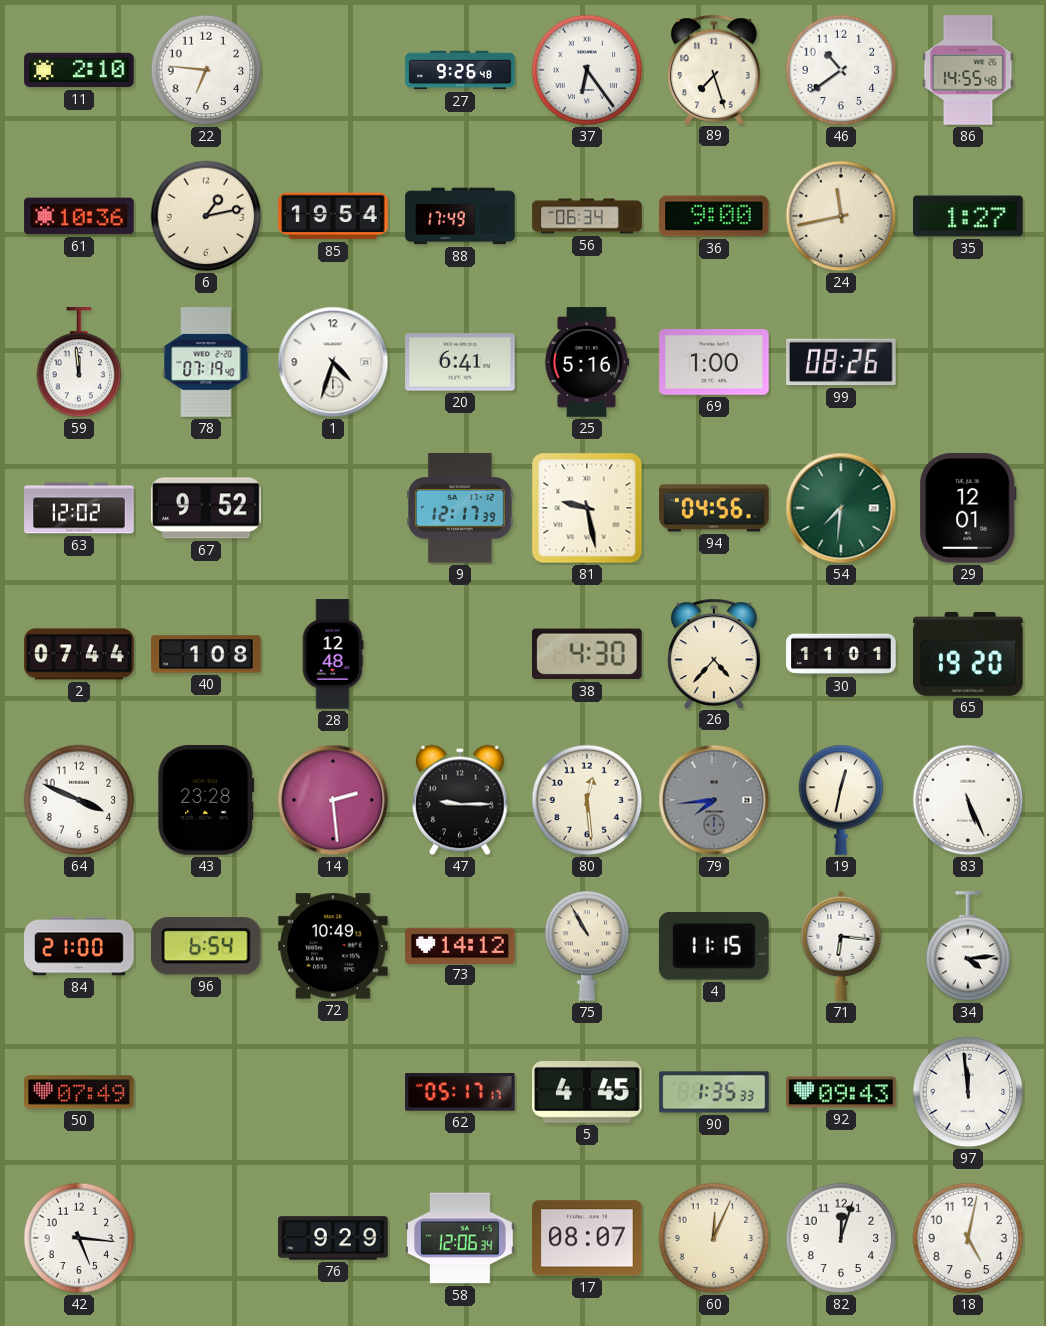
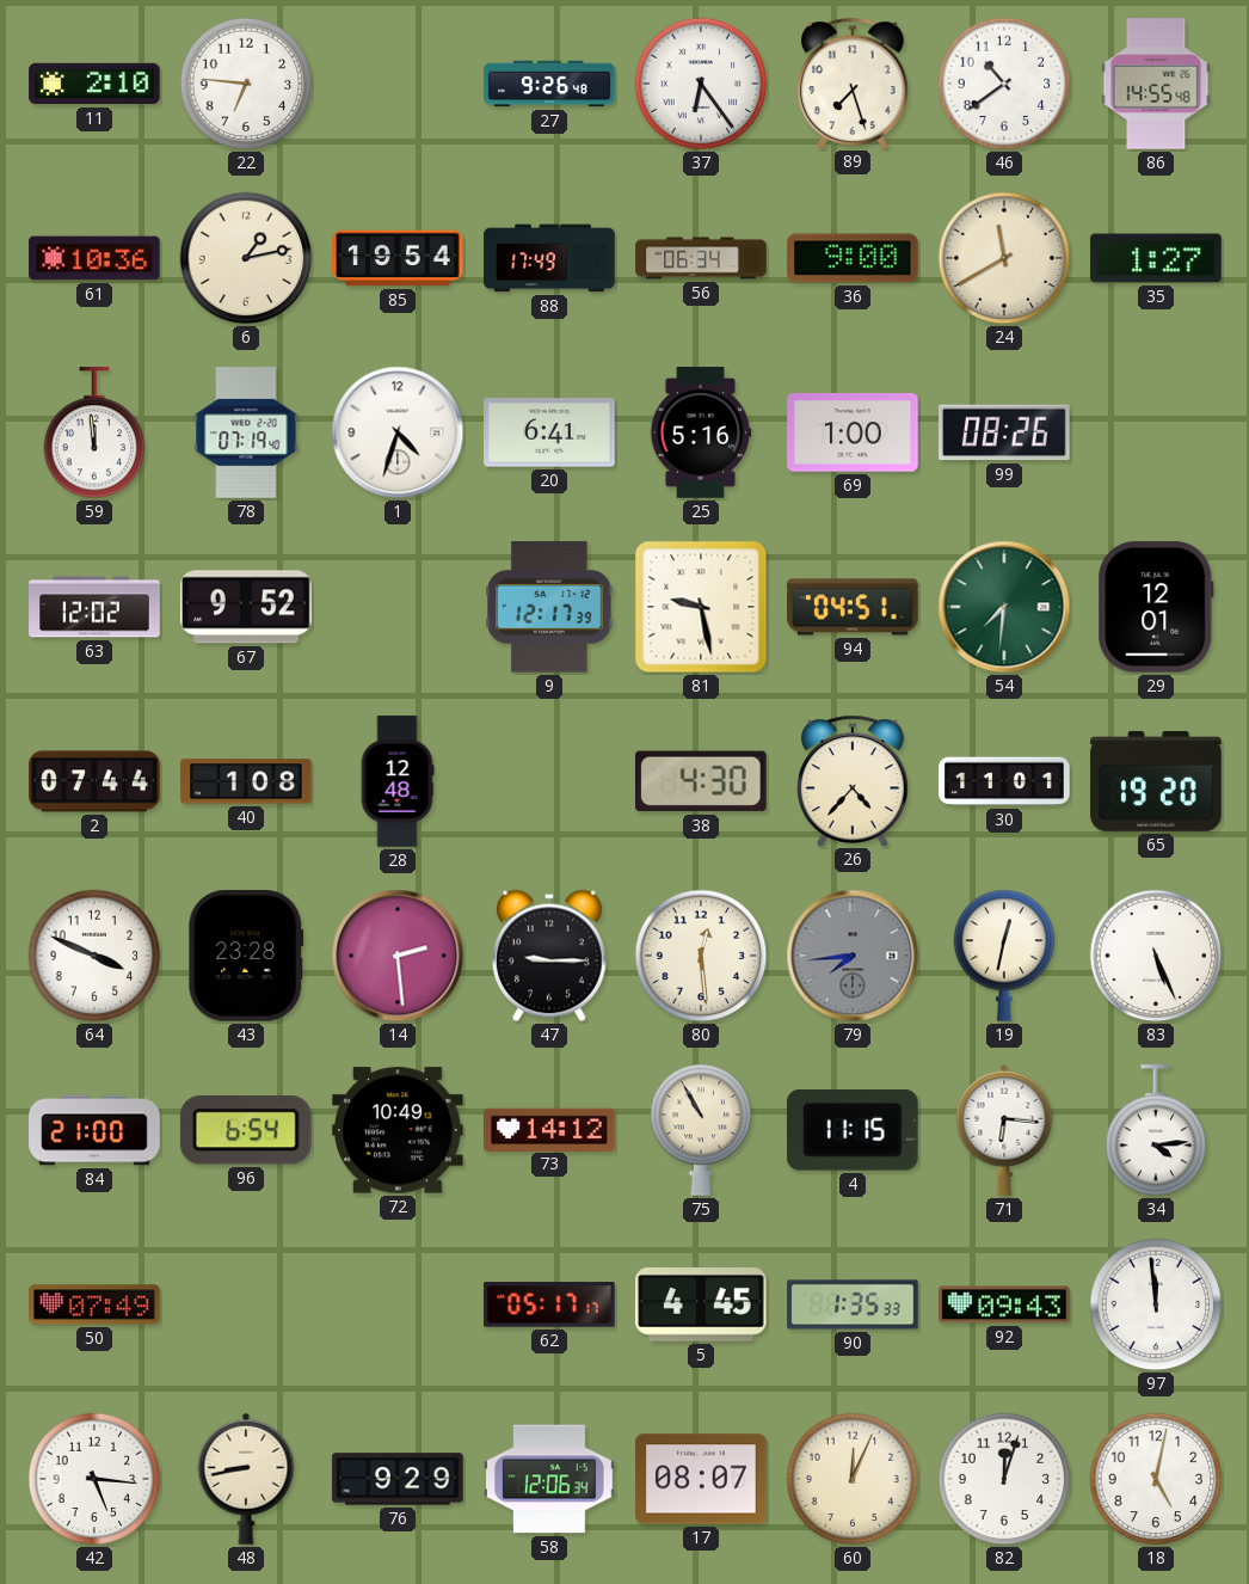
24: 11:43 -> 11:40 (1004, 258)
94: 04:56 -> 04:51 (853, 607)
48: none -> 8:43 (246, 1479)
